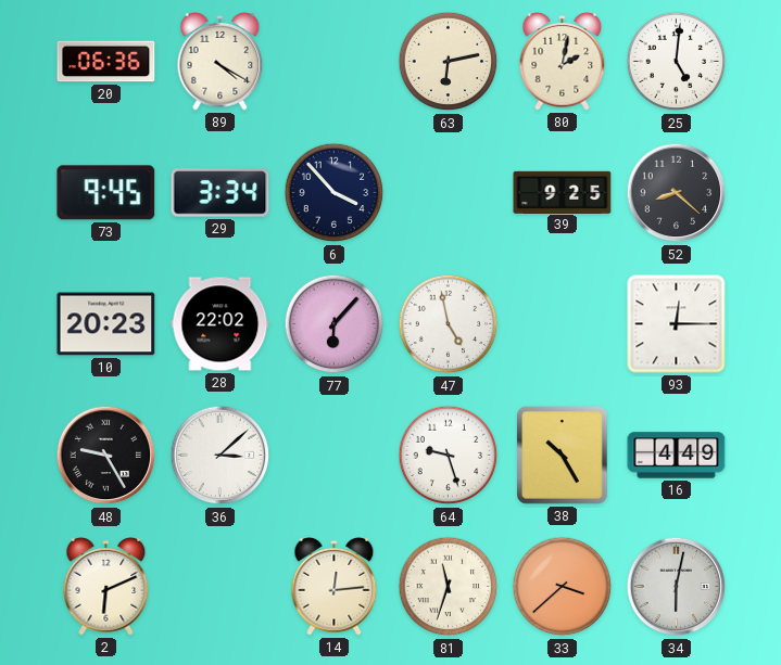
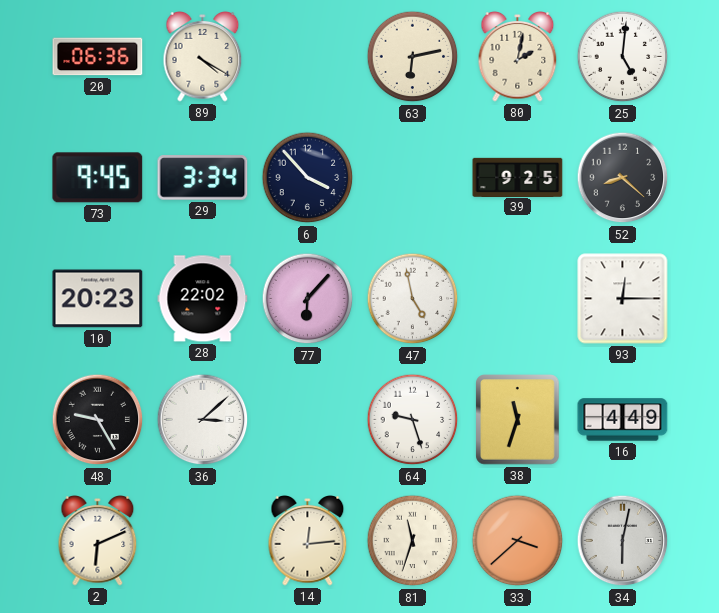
38: 10:25 -> 11:33 (518, 420)
